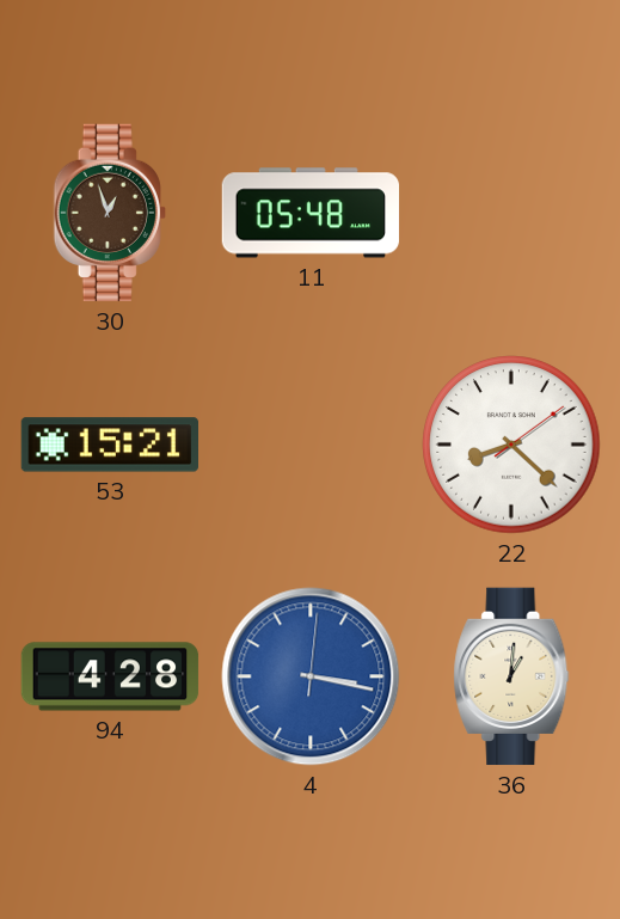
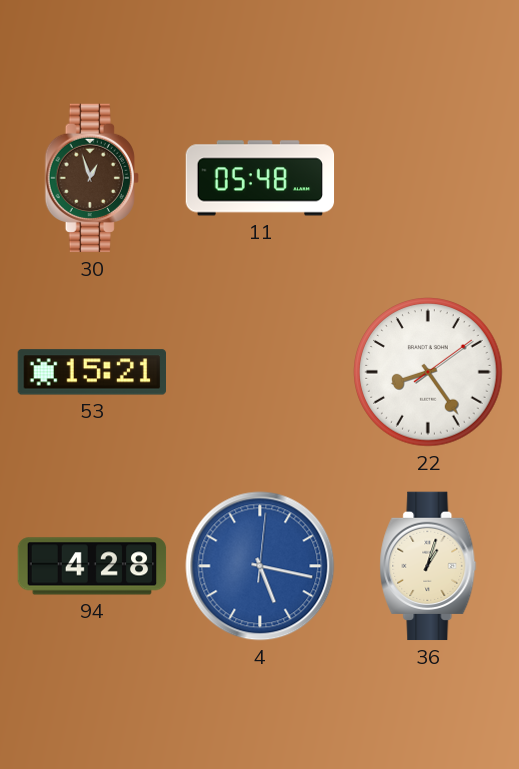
22: 8:22 -> 8:24 (428, 372)
4: 3:17 -> 5:17 (260, 566)
36: 1:01 -> 1:03 (428, 566)
